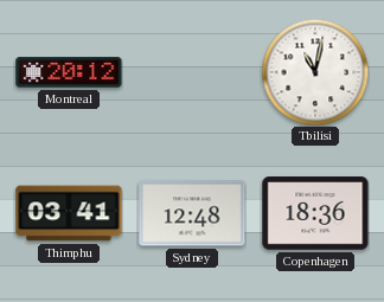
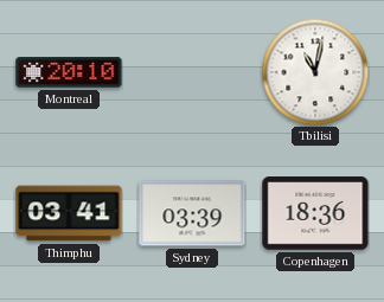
Montreal: 20:12 -> 20:10 (69, 72)
Sydney: 12:48 -> 03:39 (192, 213)
